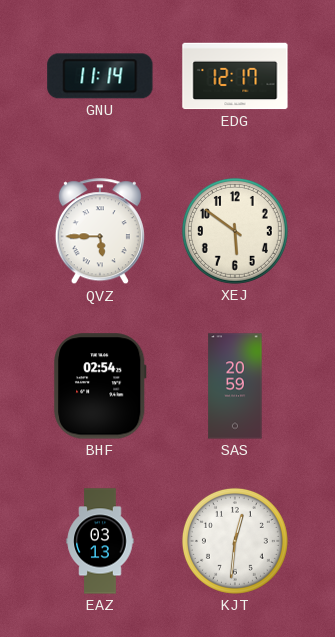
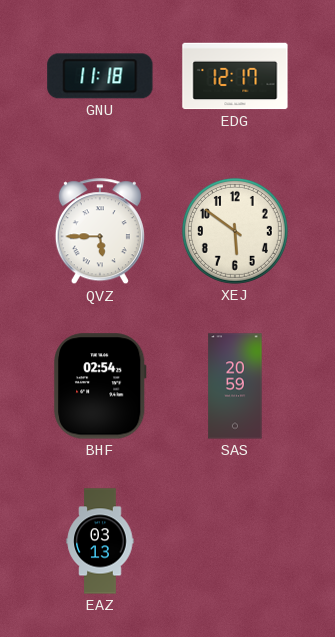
GNU: 11:14 -> 11:18 (100, 76)
KJT: 12:31 -> none (235, 541)
